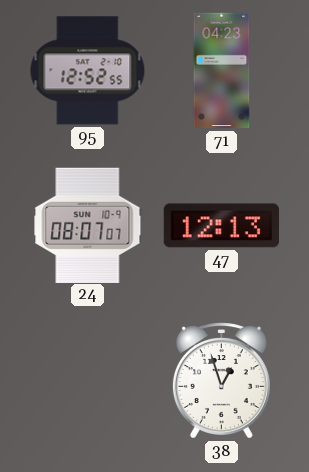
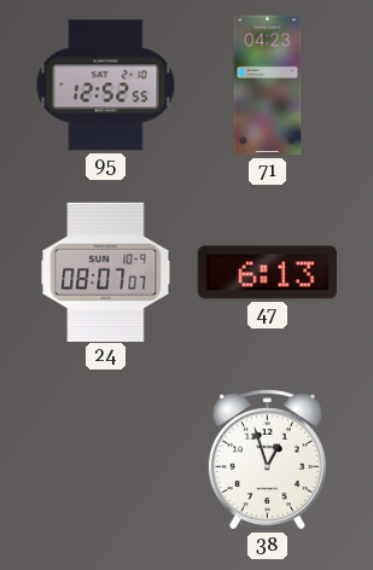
47: 12:13 -> 6:13 (267, 273)
